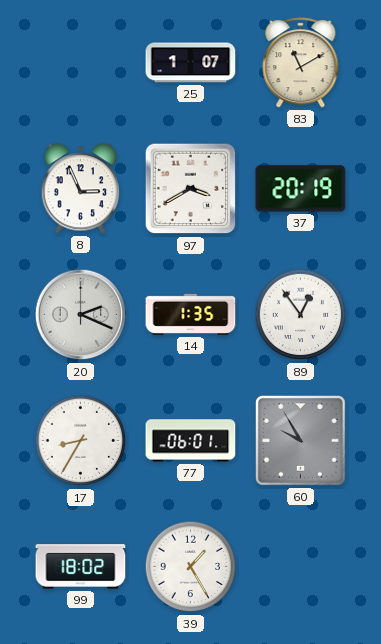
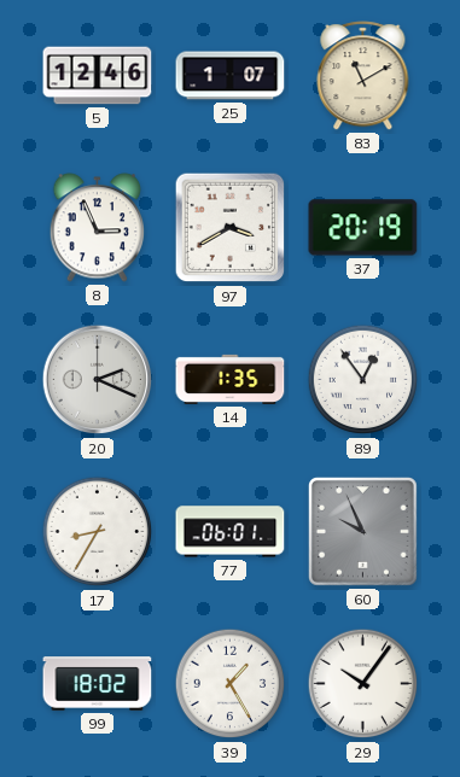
5: none -> 12:46 (98, 76)
60: 9:55 -> 9:56 (362, 531)
29: none -> 10:06 (363, 684)
